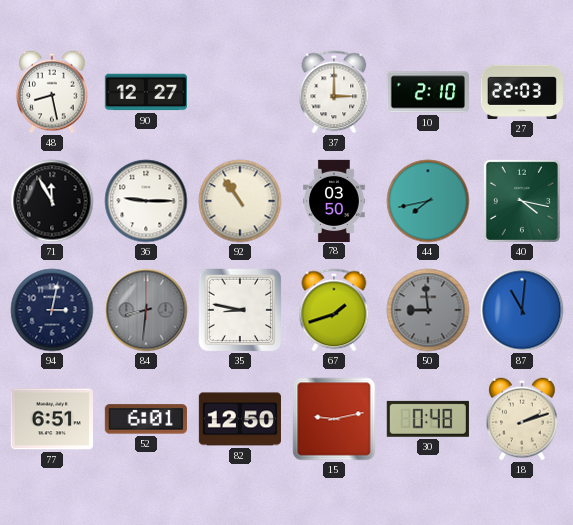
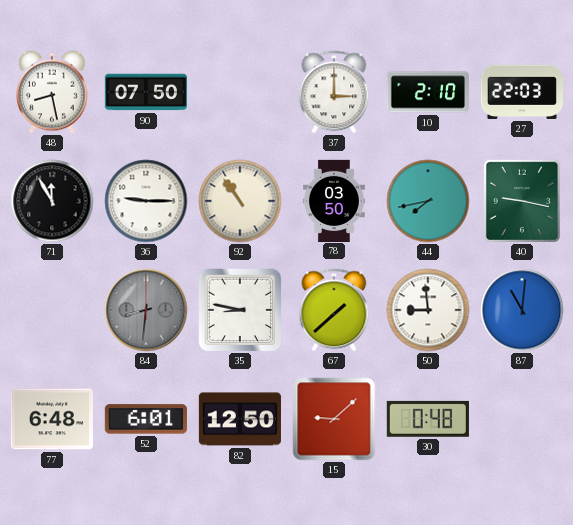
90: 12:27 -> 07:50 (145, 92)
40: 4:17 -> 9:17 (522, 201)
94: 3:02 -> none (52, 310)
67: 1:42 -> 1:38 (334, 310)
50 dial: grey -> white (428, 310)
77: 6:51 -> 6:48 (52, 419)
15: 9:13 -> 9:08 (334, 419)
18: 2:12 -> none (522, 419)
